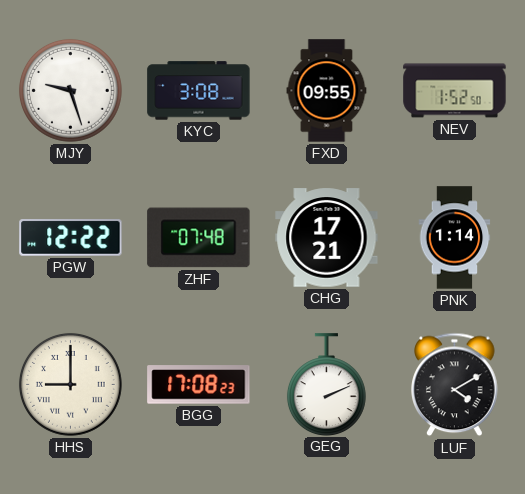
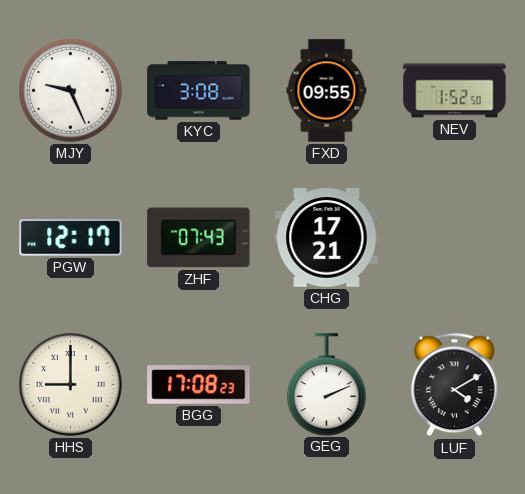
MJY: 9:27 -> 9:26 (70, 90)
PGW: 12:22 -> 12:17 (71, 238)
ZHF: 07:48 -> 07:43 (199, 238)
PNK: 1:14 -> none (455, 238)
